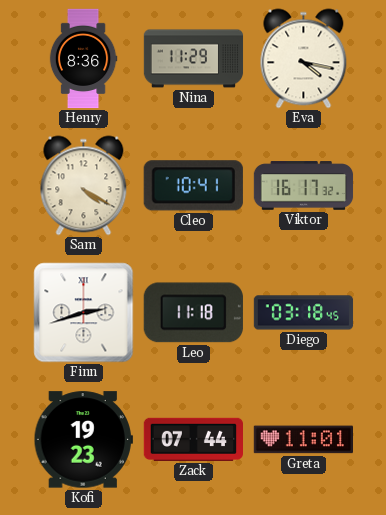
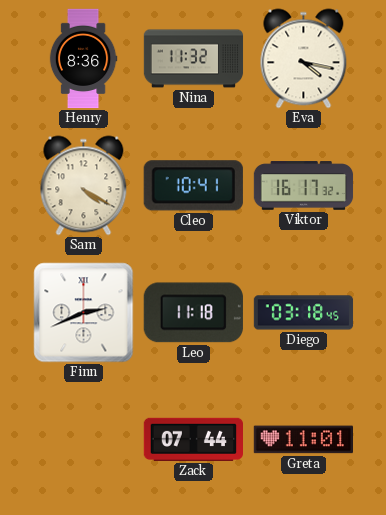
Nina: 11:29 -> 11:32 (194, 59)
Finn: 2:42 -> 2:41 (84, 313)
Kofi: 19:23 -> none (83, 440)
